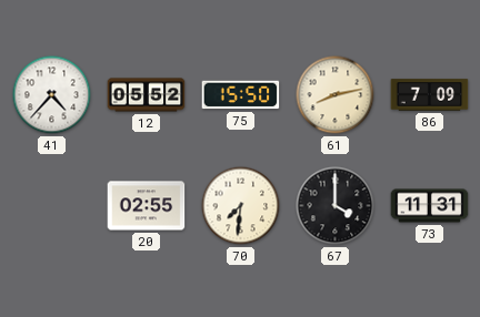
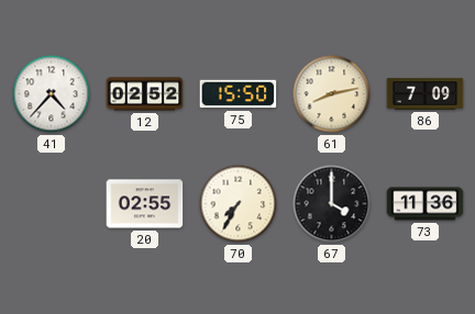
12: 05:52 -> 02:52 (145, 94)
70: 7:31 -> 7:35 (239, 204)
73: 11:31 -> 11:36 (426, 204)
